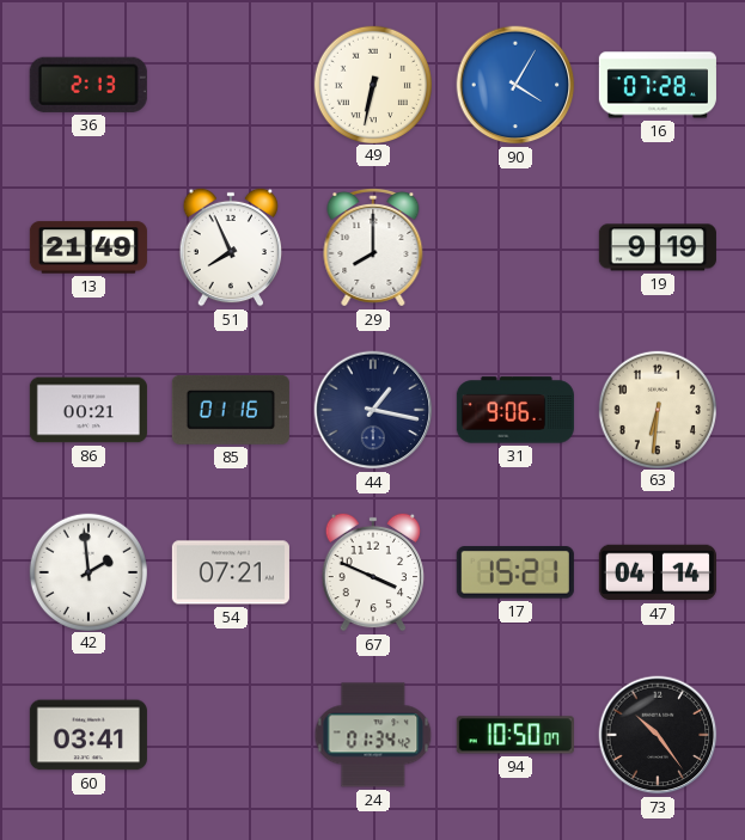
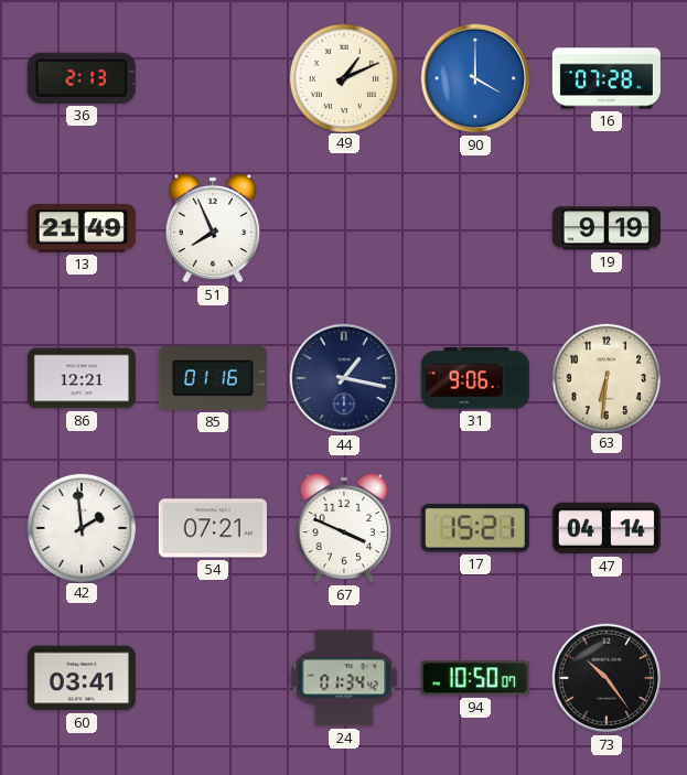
49: 6:32 -> 1:11 (343, 77)
90: 4:05 -> 4:00 (475, 78)
29: 8:00 -> none (373, 247)
86: 00:21 -> 12:21 (82, 378)
